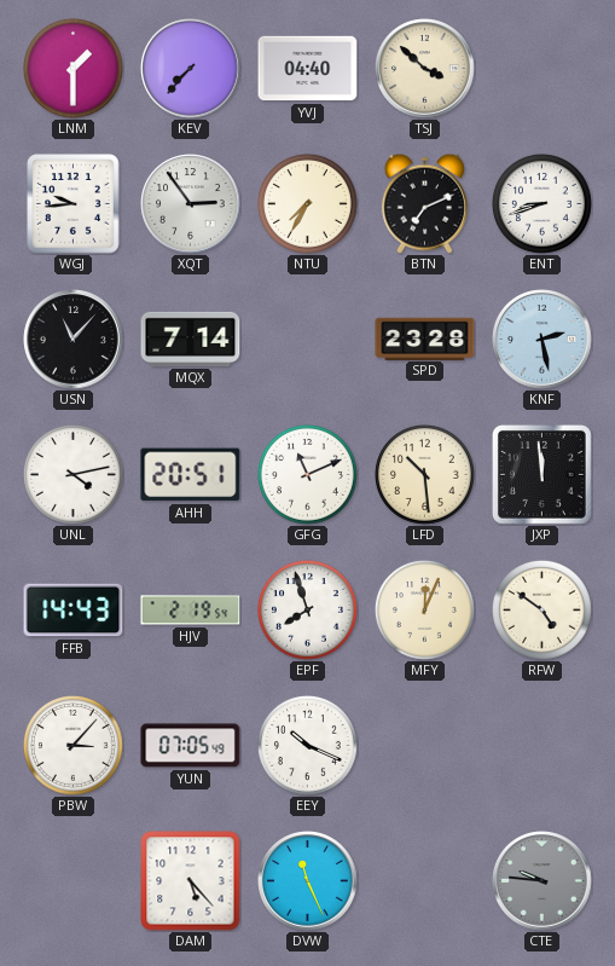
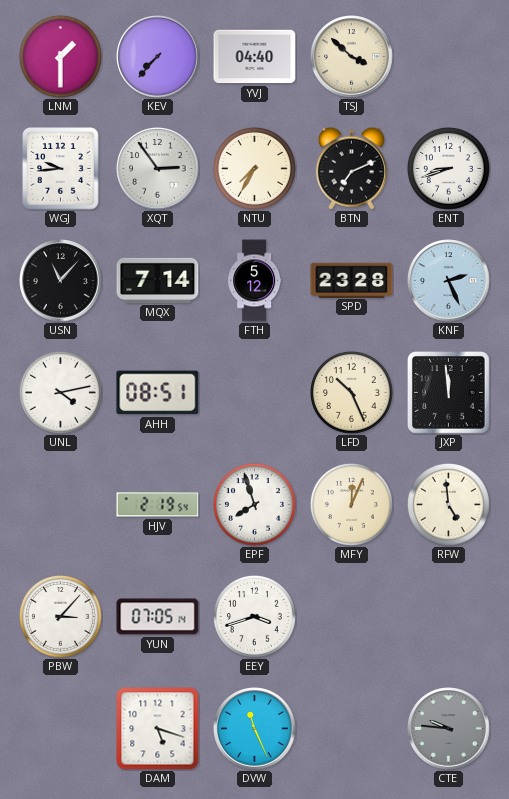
FTH: none -> 5:12 (255, 281)
KNF: 2:28 -> 2:26 (449, 281)
AHH: 20:51 -> 08:51 (158, 393)
GFG: 11:11 -> none (307, 474)
LFD: 10:29 -> 10:26 (351, 392)
FFB: 14:43 -> none (74, 611)
RFW: 4:51 -> 4:59 (448, 504)
YUN: 07:05:49 -> 07:05:14 (158, 617)
EEY: 10:19 -> 3:42 (254, 616)
DAM: 5:23 -> 5:18 (158, 729)
